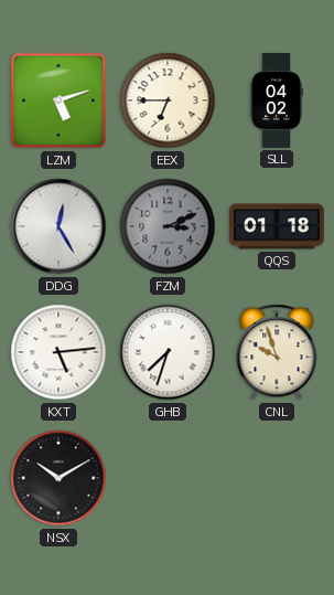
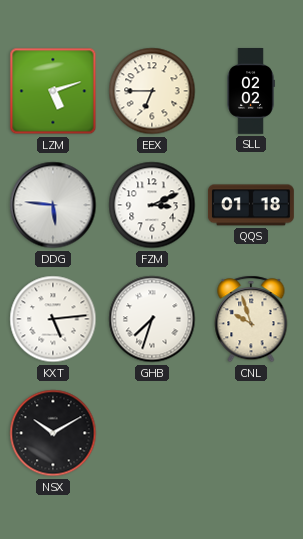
SLL: 04:02 -> 02:02 (251, 92)
DDG: 12:25 -> 5:46 (53, 205)
FZM dial: grey -> white (152, 205)
